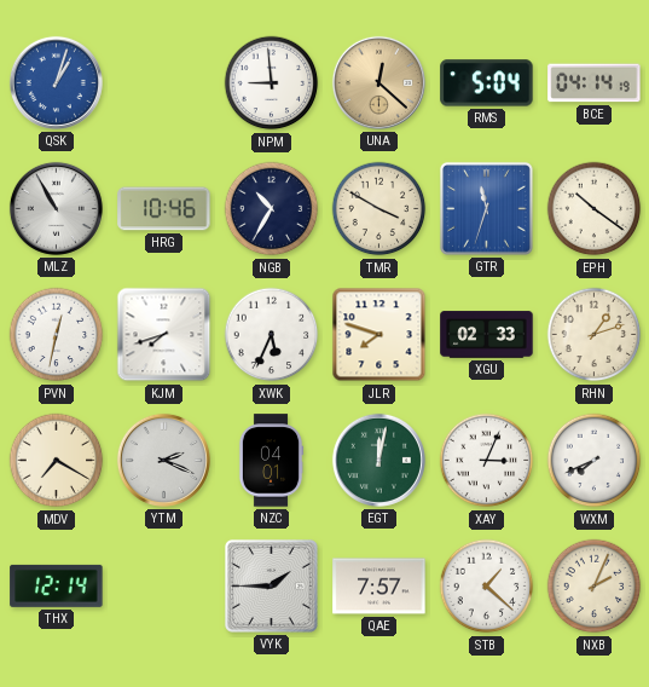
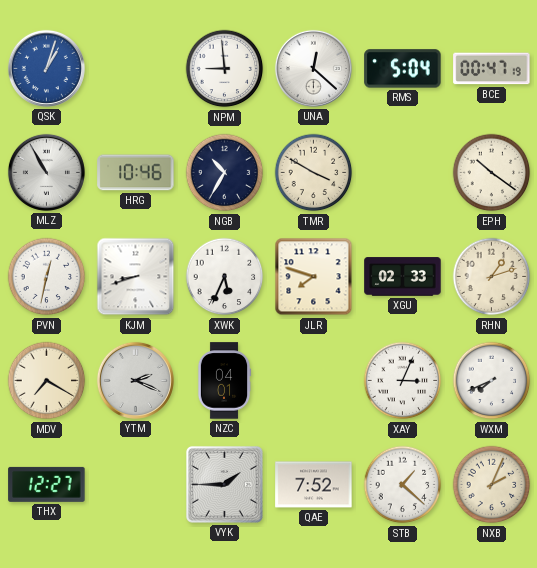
UNA dial: champagne -> white (313, 68)
BCE: 04:14 -> 00:47 (492, 69)
GTR: 11:33 -> none (486, 208)
KJM: 7:42 -> 8:42 (136, 277)
EGT: 12:02 -> none (378, 460)
THX: 12:14 -> 12:27 (47, 484)
QAE: 7:57 -> 7:52 (314, 485)
